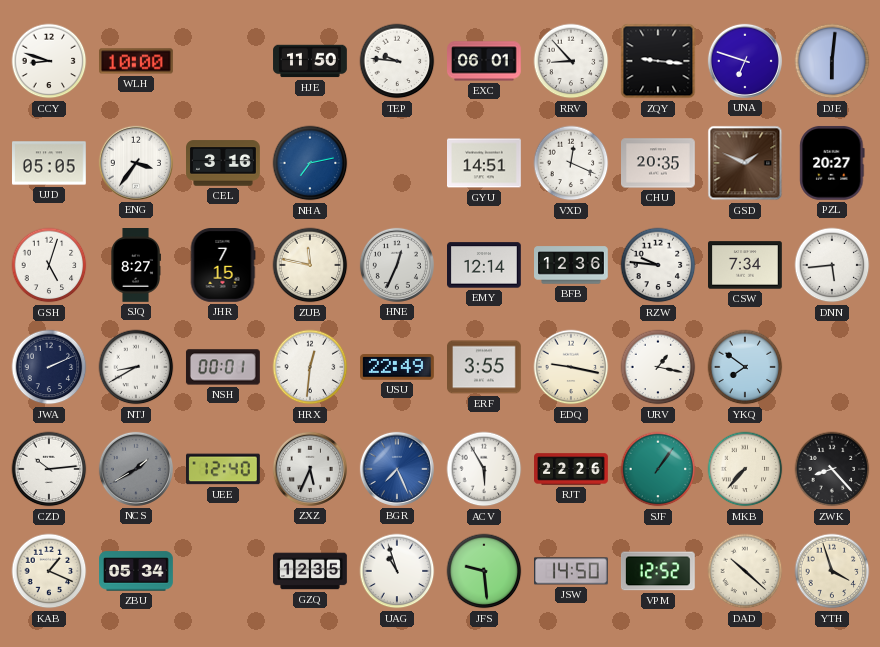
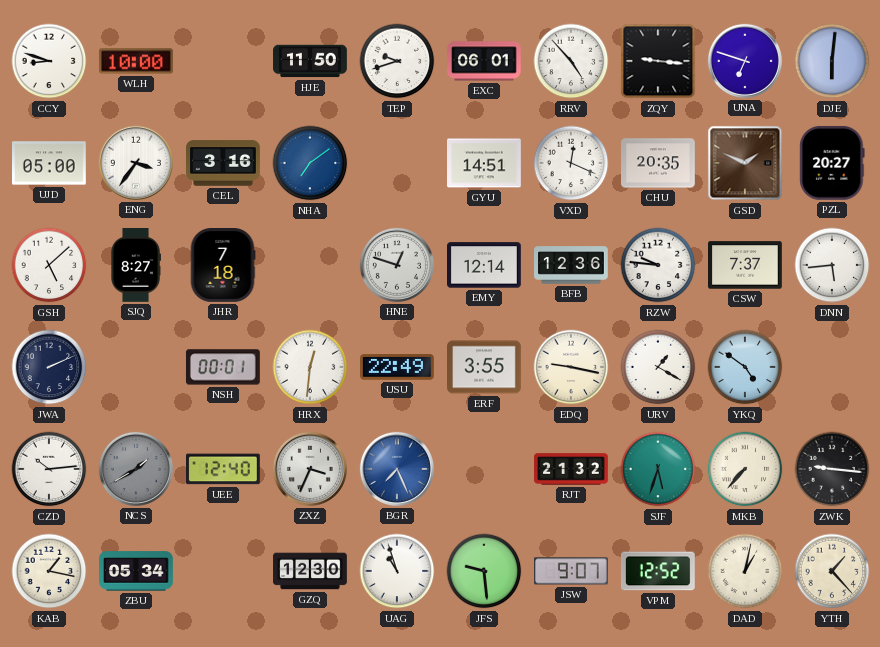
TEP: 9:46 -> 9:42 (397, 61)
RRV: 8:53 -> 4:53 (571, 61)
UJD: 05:05 -> 05:00 (50, 163)
NHA: 7:13 -> 7:09 (310, 163)
GSH: 5:03 -> 5:08 (49, 265)
JHR: 7:15 -> 7:18 (223, 266)
ZUB: 11:47 -> none (310, 265)
HNE: 12:34 -> 12:48 (397, 265)
CSW: 7:34 -> 7:37 (746, 265)
NTJ: 8:40 -> none (136, 367)
URV: 1:17 -> 1:20 (658, 367)
YKQ: 7:51 -> 4:51 (745, 367)
ZXZ: 5:34 -> 3:34 (310, 469)
ACV: 5:55 -> none (484, 469)
RJT: 22:26 -> 21:32 (571, 469)
SJF: 1:06 -> 5:33 (658, 469)
ZWK: 8:23 -> 9:16 (832, 469)
KAB: 1:19 -> 1:17 (49, 571)
GZQ: 12:35 -> 12:30 (310, 571)
JSW: 14:50 -> 9:07 (572, 571)
DAD: 10:22 -> 1:02 (745, 571)
YTH: 3:57 -> 1:23 (832, 571)
